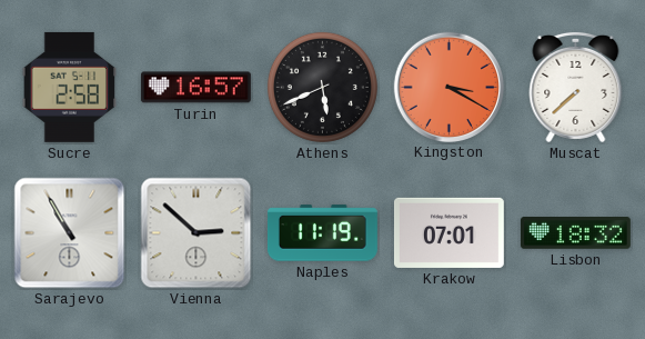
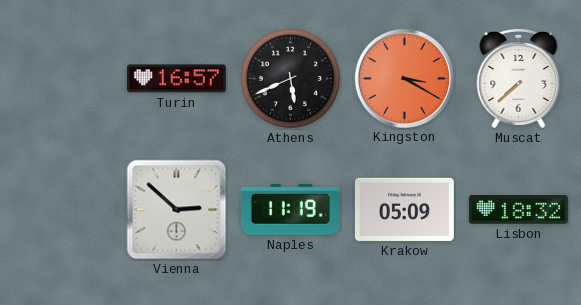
Sucre: 2:58 -> none (69, 87)
Sarajevo: 10:55 -> none (70, 233)
Krakow: 07:01 -> 05:09 (404, 209)
